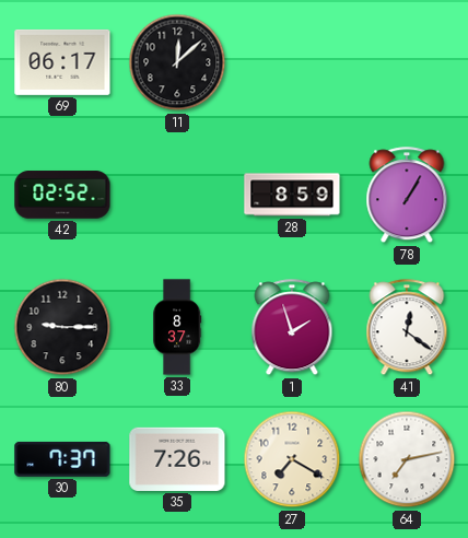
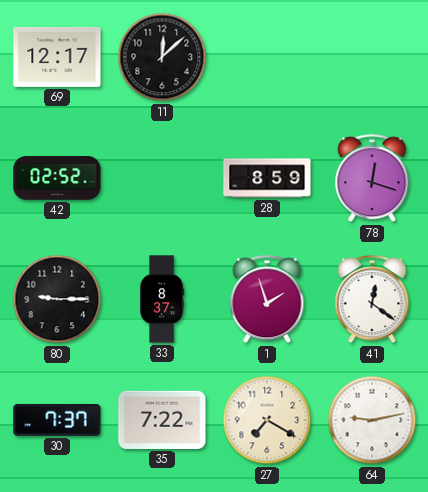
69: 06:17 -> 12:17 (57, 57)
78: 1:05 -> 12:18 (372, 179)
35: 7:26 -> 7:22 (162, 420)
64: 7:13 -> 9:13 (372, 420)
